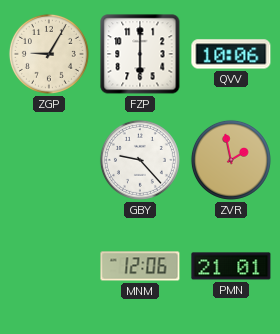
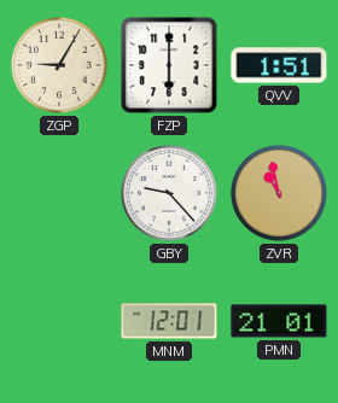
QVV: 10:06 -> 1:51 (279, 65)
ZVR: 1:58 -> 10:58 (279, 193)
MNM: 12:06 -> 12:01 (169, 321)
